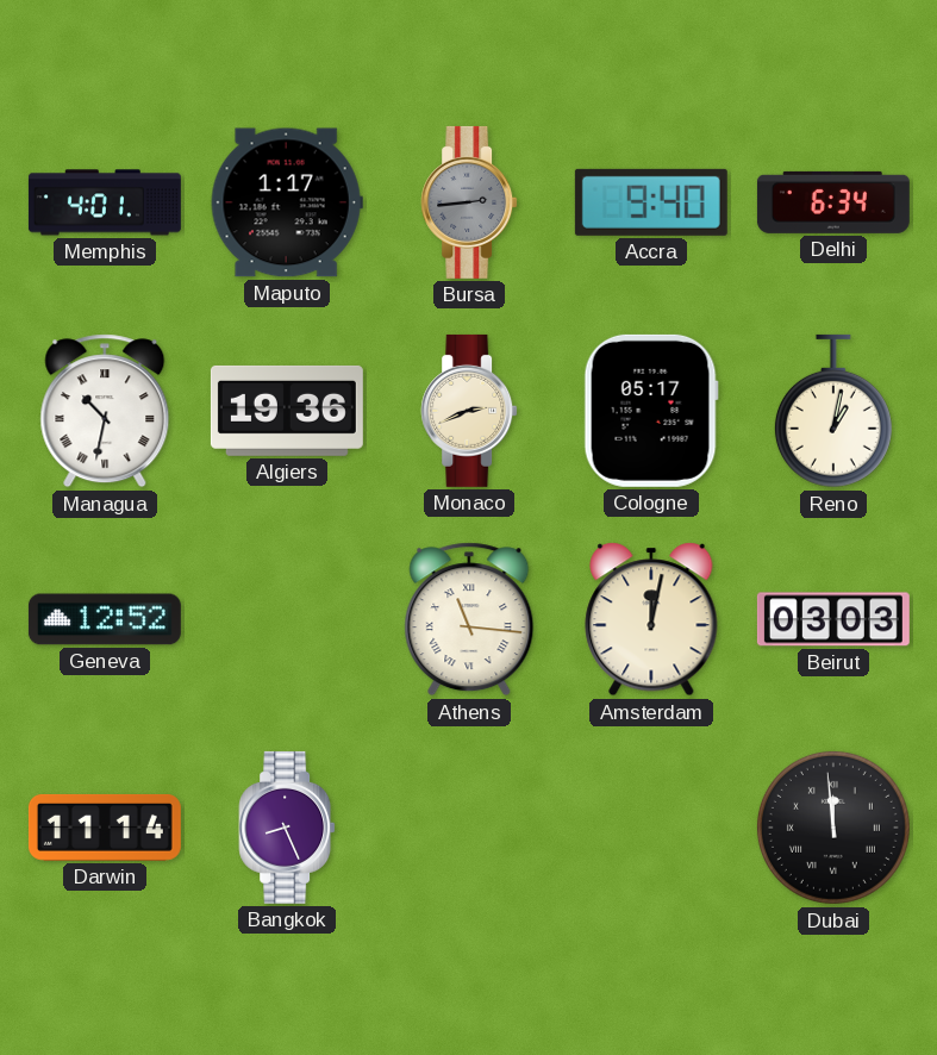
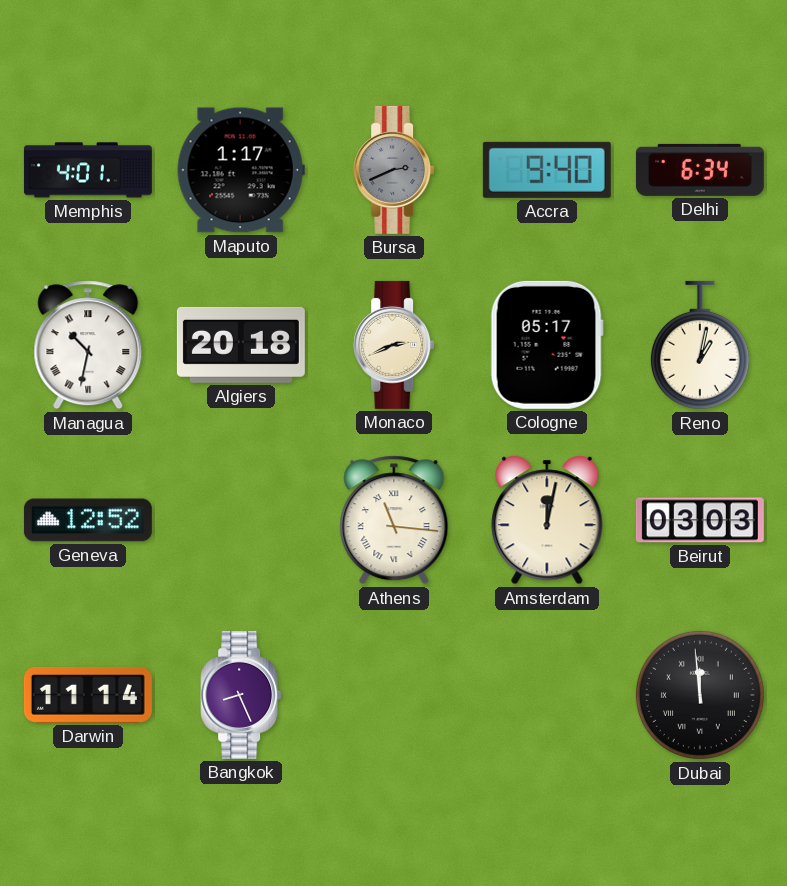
Bursa: 2:44 -> 2:41 (394, 170)
Algiers: 19:36 -> 20:18 (241, 345)
